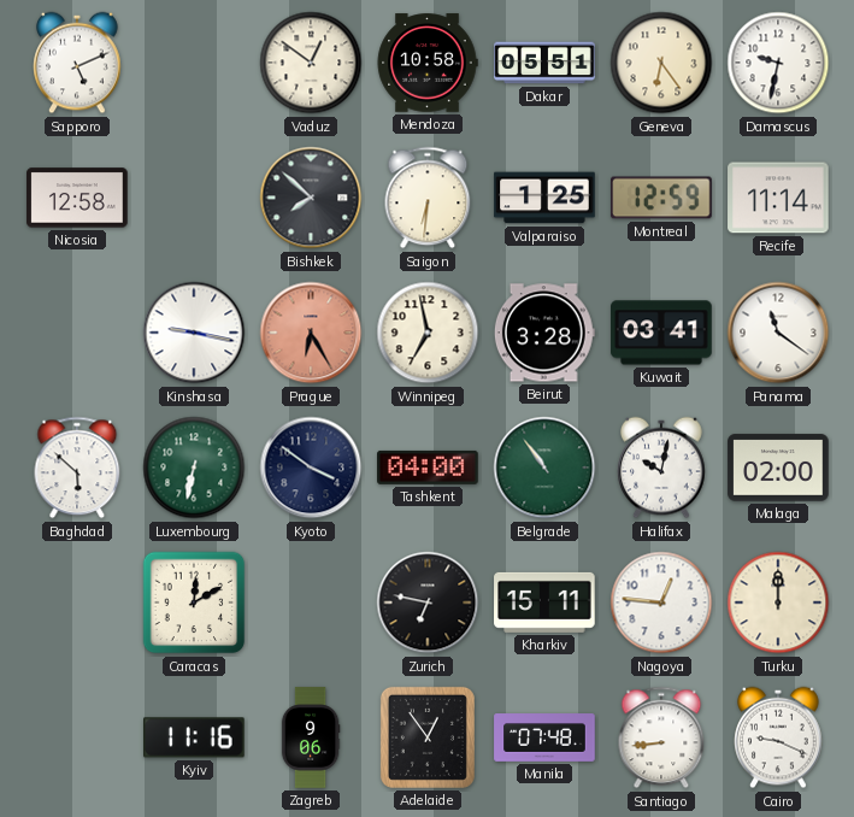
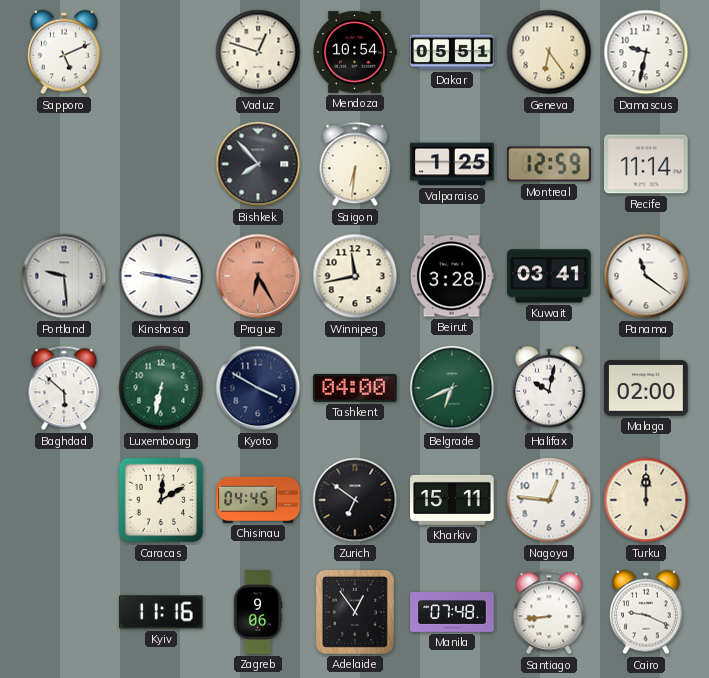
Vaduz: 12:51 -> 12:48 (258, 52)
Mendoza: 10:58 -> 10:54 (355, 52)
Nicosia: 12:58 -> none (77, 198)
Bishkek: 7:52 -> 7:53 (258, 164)
Portland: none -> 9:29 (64, 276)
Winnipeg: 6:58 -> 11:43 (355, 276)
Kyoto: 3:51 -> 3:50 (258, 388)
Belgrade: 10:54 -> 6:41 (452, 388)
Chisinau: none -> 04:45 (258, 500)
Zurich: 6:47 -> 6:51 (355, 500)
